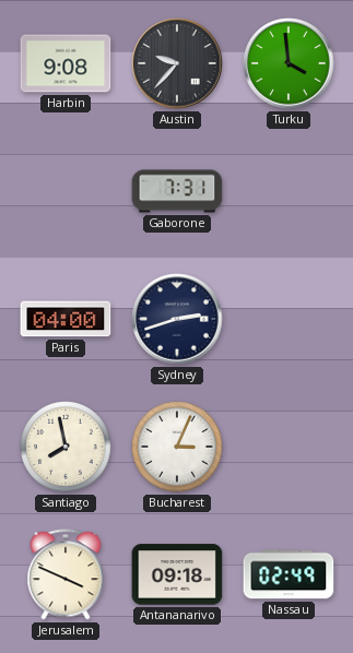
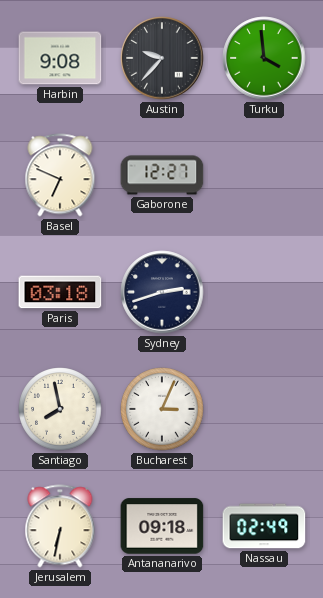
Basel: none -> 6:49 (60, 175)
Gaborone: 7:31 -> 12:27 (162, 175)
Paris: 04:00 -> 03:18 (60, 292)
Jerusalem: 3:49 -> 6:32 (60, 526)
